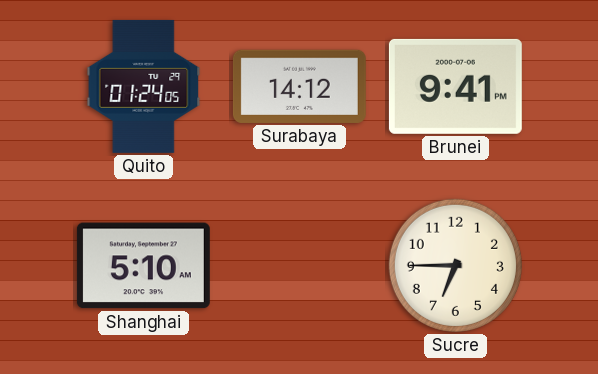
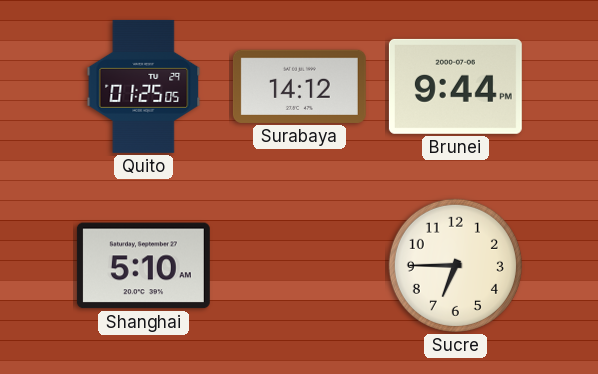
Quito: 01:24 -> 01:25 (144, 86)
Brunei: 9:41 -> 9:44 (455, 86)
